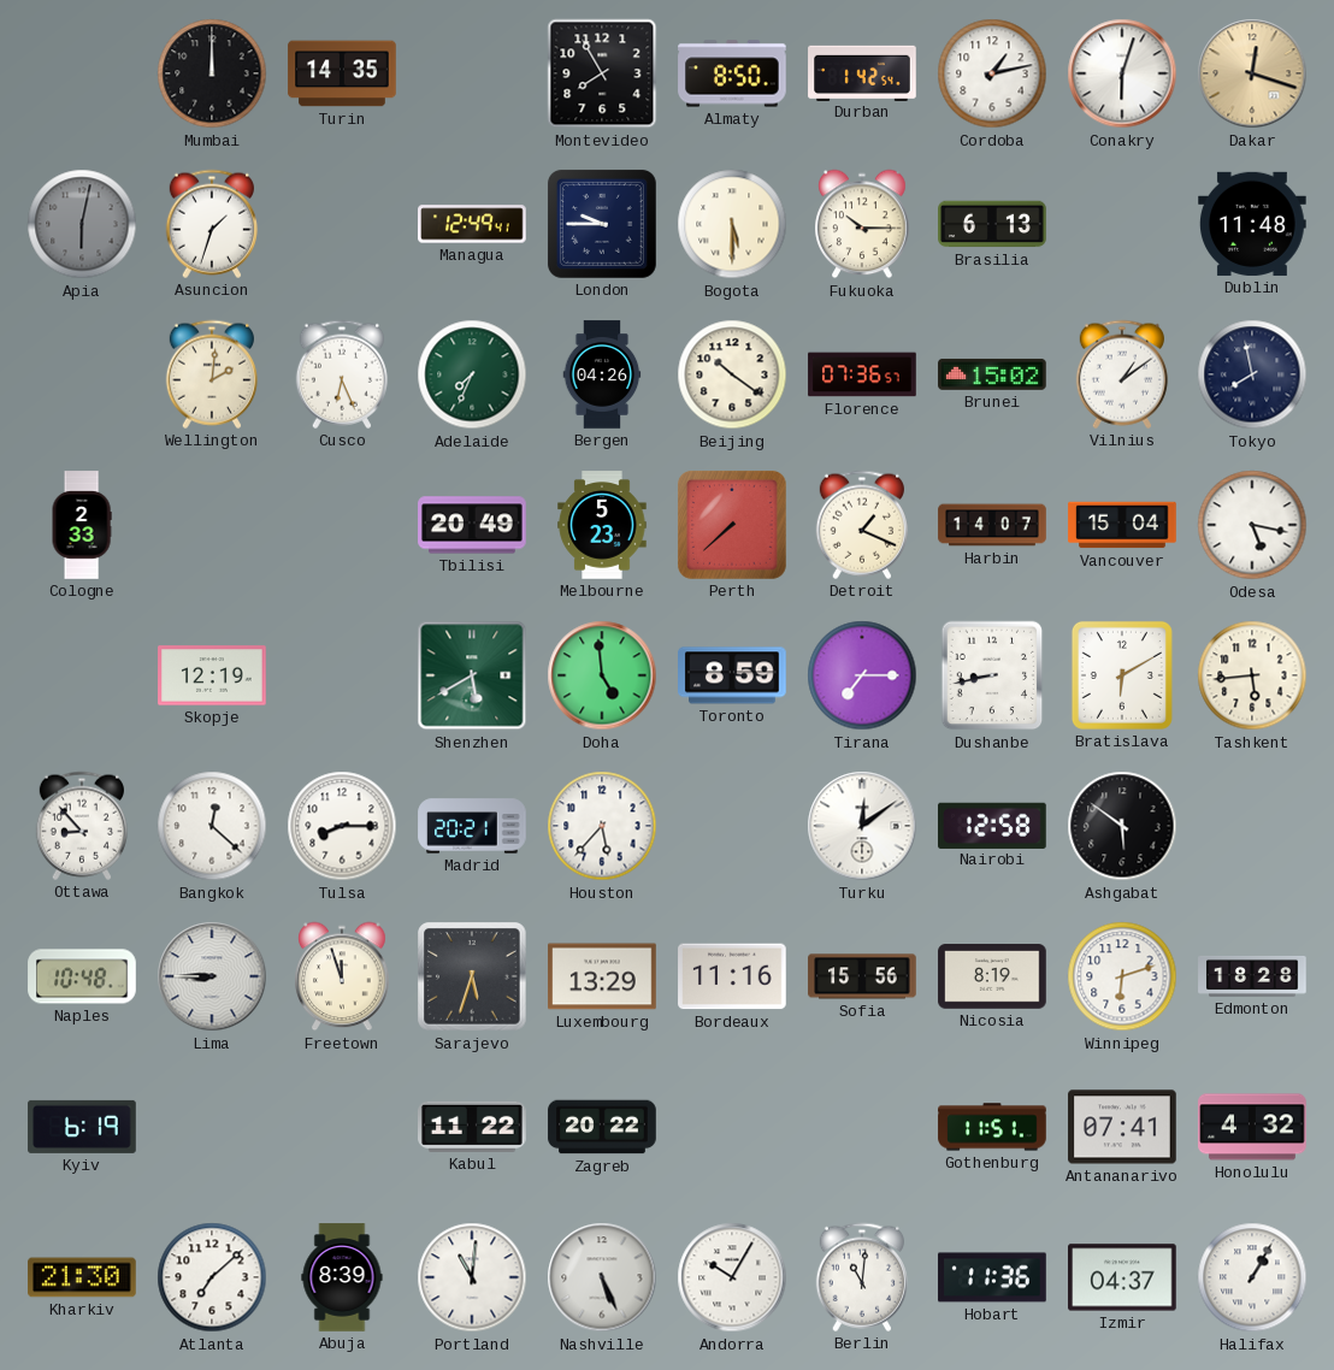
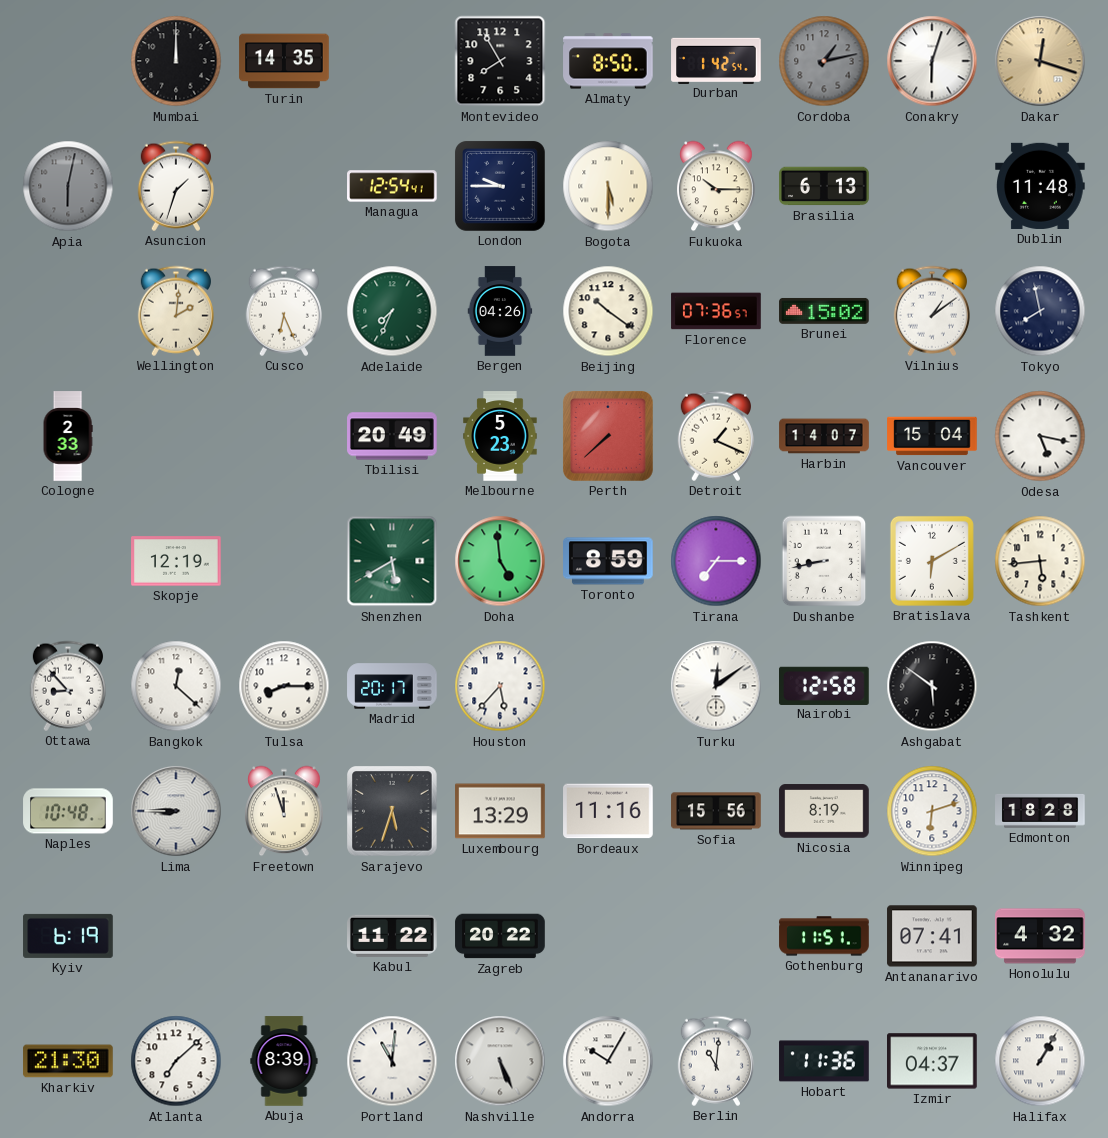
Cordoba dial: white -> grey (824, 61)
Managua: 12:49 -> 12:54 (392, 186)
Madrid: 20:21 -> 20:17 (392, 686)
